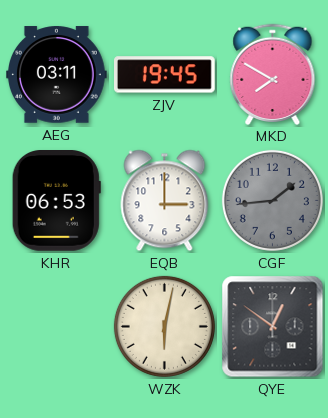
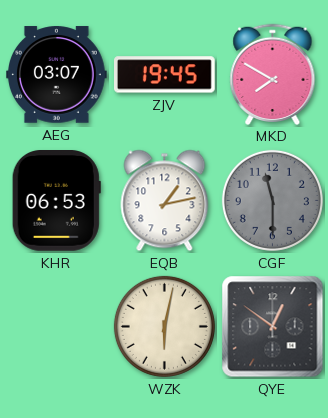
AEG: 03:11 -> 03:07 (57, 75)
EQB: 3:00 -> 1:13 (165, 201)
CGF: 1:44 -> 11:30 (272, 200)
